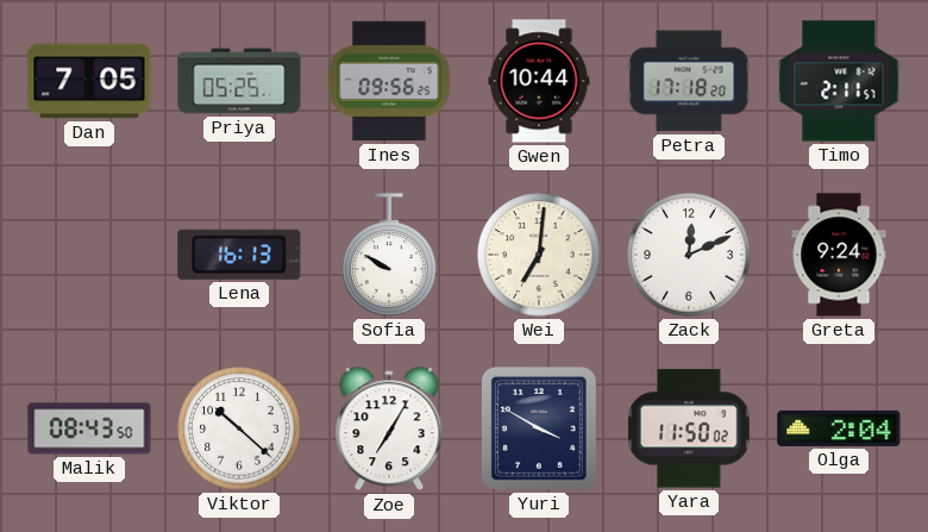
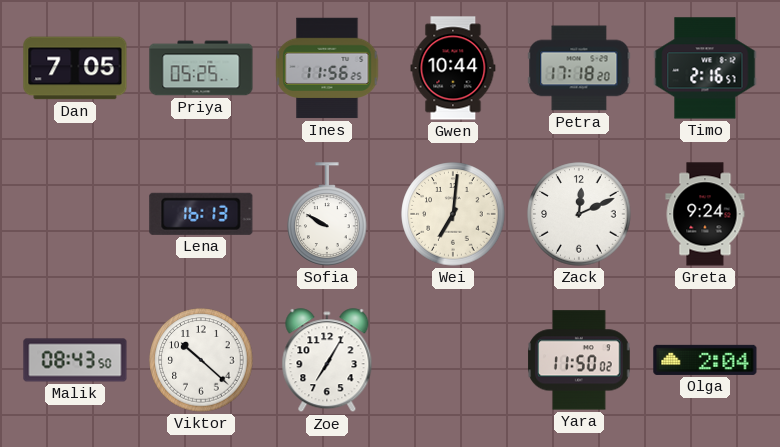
Ines: 09:56 -> 11:56 (327, 68)
Timo: 2:11 -> 2:16 (705, 68)
Yuri: 3:50 -> none (539, 428)
